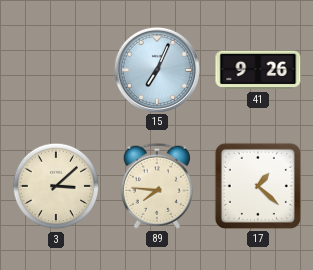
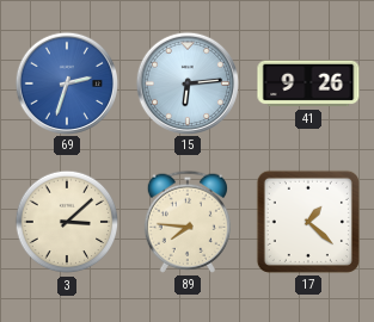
69: none -> 2:33 (66, 82)
15: 7:04 -> 6:14 (186, 82)
